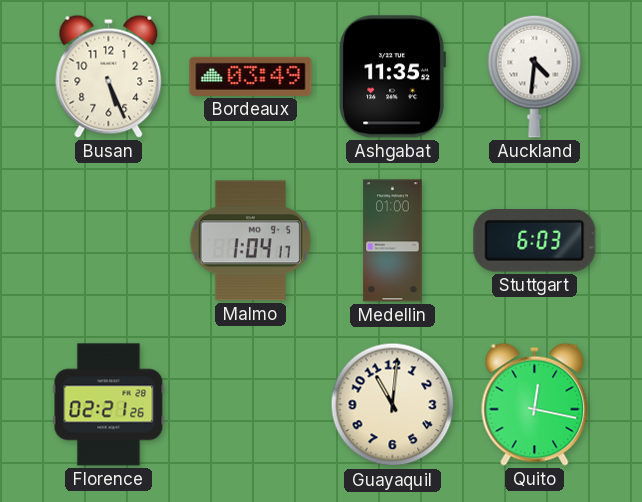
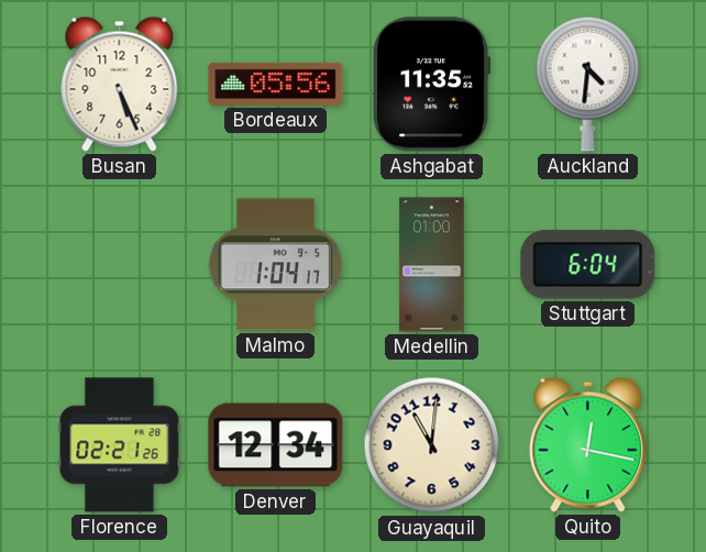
Bordeaux: 03:49 -> 05:56 (276, 84)
Stuttgart: 6:03 -> 6:04 (588, 265)
Denver: none -> 12:34 (276, 445)
